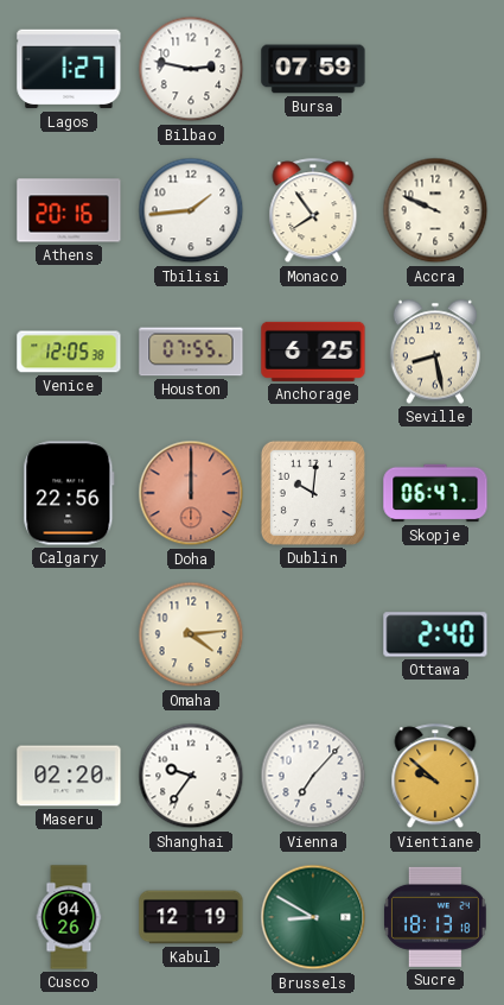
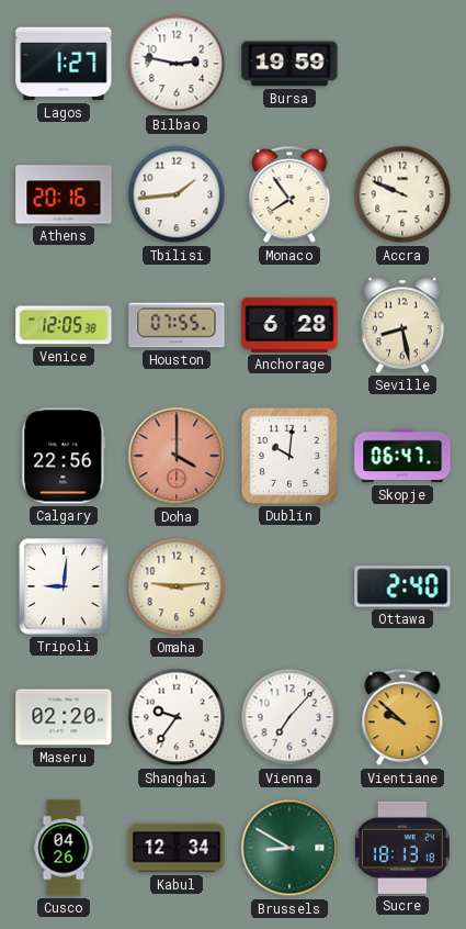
Bursa: 07:59 -> 19:59 (289, 64)
Anchorage: 6:25 -> 6:28 (289, 325)
Doha: 12:00 -> 4:00 (177, 456)
Tripoli: none -> 9:01 (64, 586)
Omaha: 4:14 -> 9:14 (177, 586)
Kabul: 12:19 -> 12:34 (177, 848)
